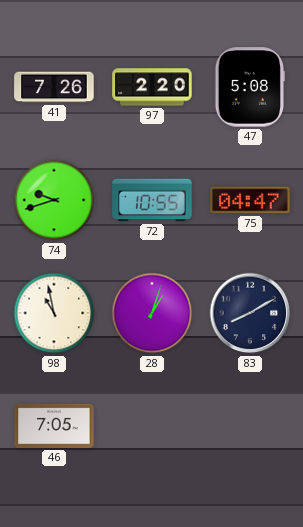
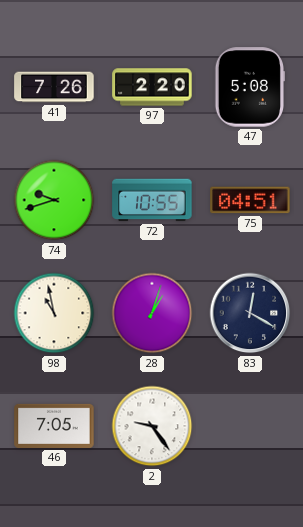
75: 04:47 -> 04:51 (250, 200)
83: 8:10 -> 12:20 (250, 313)
2: none -> 9:24 (152, 426)
